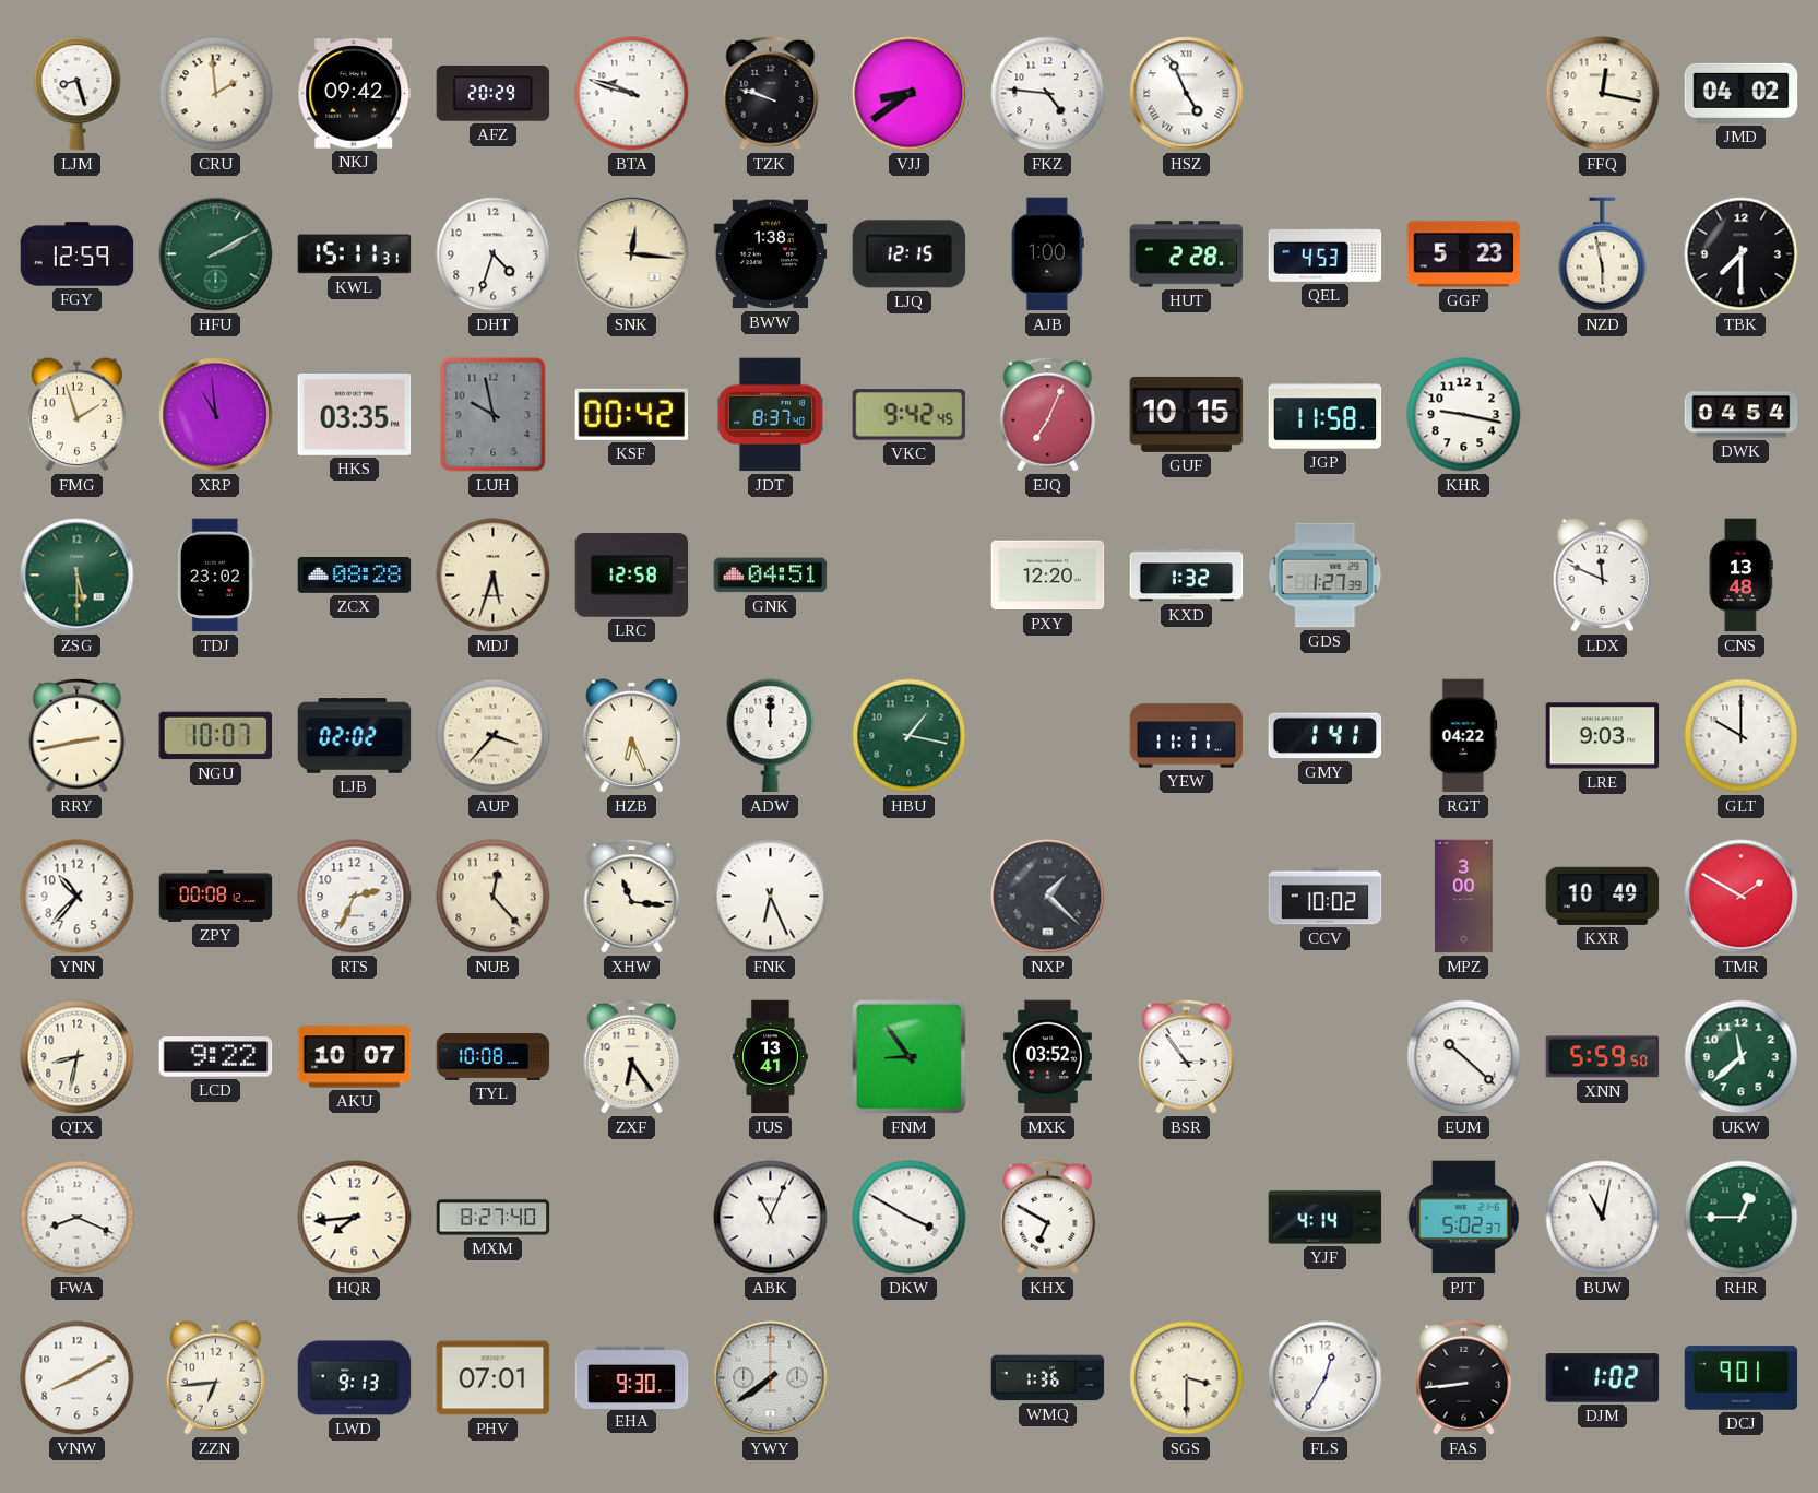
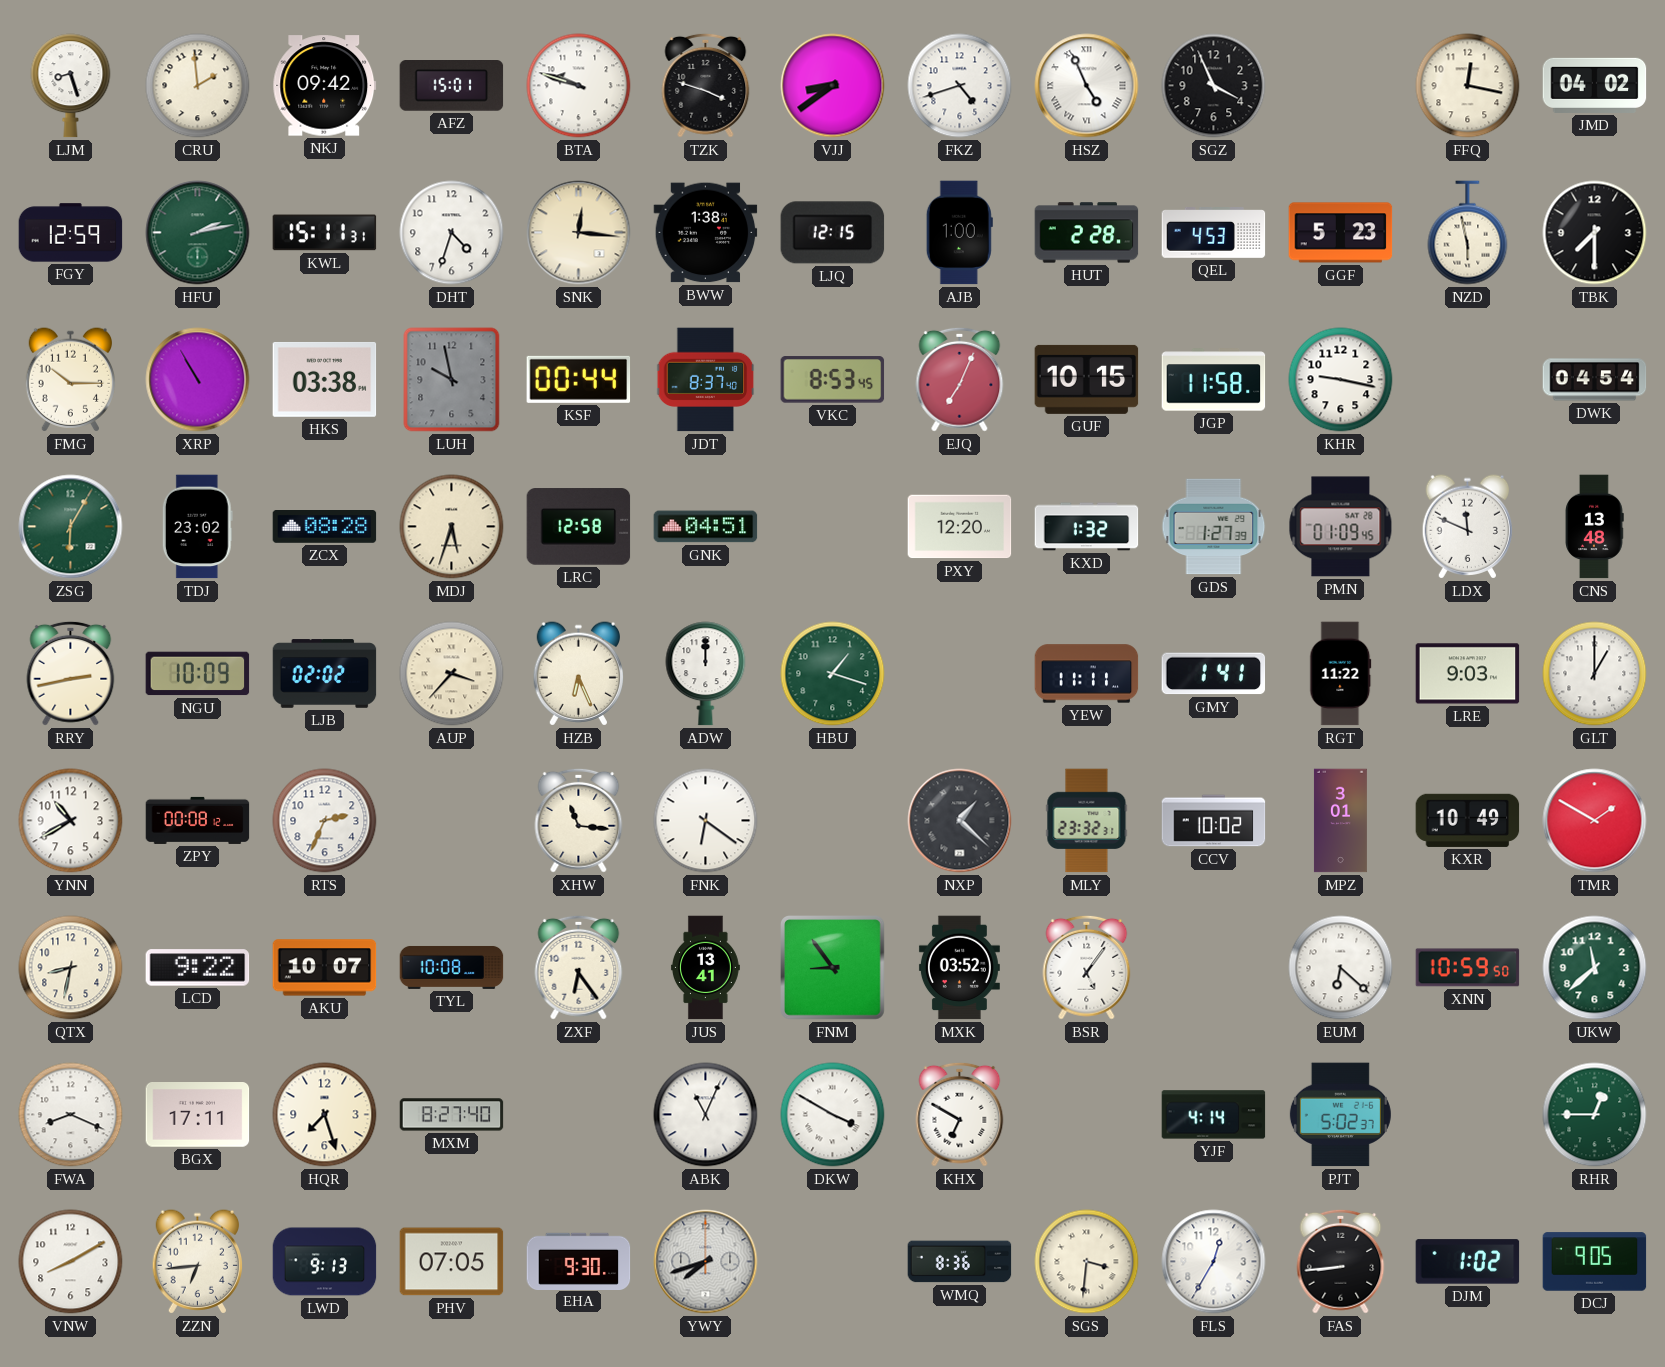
AFZ: 20:29 -> 15:01 (452, 86)
TZK: 9:48 -> 3:48 (706, 85)
FKZ: 4:46 -> 4:42 (960, 86)
SGZ: none -> 3:56 (1214, 86)
HFU: 2:10 -> 2:13 (198, 233)
FMG: 1:57 -> 10:15 (70, 380)
XRP: 10:59 -> 10:55 (198, 380)
HKS: 03:35 -> 03:38 (325, 379)
KSF: 00:42 -> 00:44 (579, 379)
VKC: 9:42 -> 8:53 (833, 380)
ZSG: 5:30 -> 6:05 (71, 527)
PMN: none -> 01:09 (1341, 527)
NGU: 10:07 -> 10:09 (198, 674)
HBU: 1:17 -> 1:18 (833, 674)
RGT: 04:22 -> 11:22 (1341, 674)
GLT: 10:00 -> 1:00 (1595, 674)
YNN: 10:37 -> 10:40 (71, 821)
NUB: 12:23 -> none (494, 897)
FNK: 6:26 -> 6:21 (706, 821)
MLY: none -> 23:32 (1087, 821)
MPZ: 3:00 -> 3:01 (1340, 821)
BSR: 2:54 -> 5:06 (1087, 967)
EUM: 10:22 -> 6:22 (1341, 968)
XNN: 5:59 -> 10:59 (1468, 968)
BGX: none -> 17:11 (198, 1115)
HQR: 7:44 -> 7:27 (325, 1115)
BUW: 11:02 -> none (1603, 1218)
PHV: 07:01 -> 07:05 (452, 1262)
YWY: 7:39 -> 7:42 (706, 1262)
WMQ: 1:36 -> 8:36 (960, 1262)
SGS: 3:30 -> 3:31 (1087, 1262)
DCJ: 9:01 -> 9:05 (1595, 1262)
